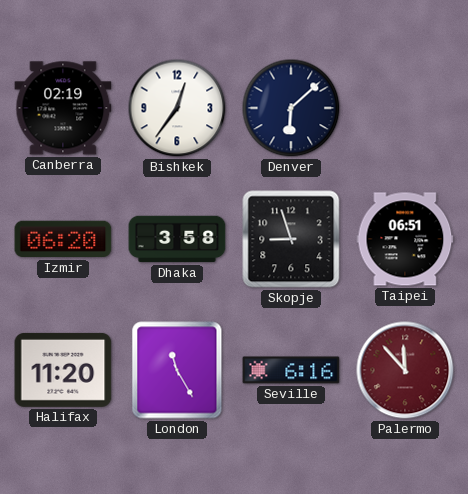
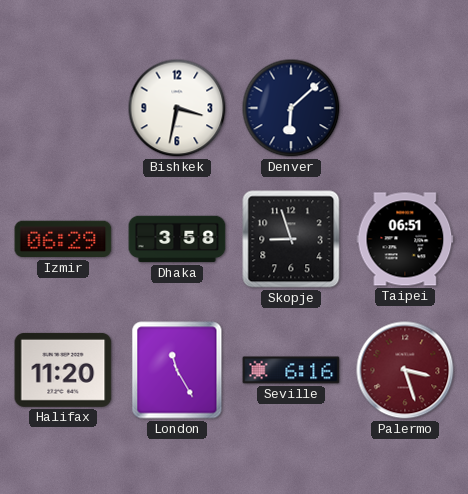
Canberra: 02:19 -> none (63, 108)
Bishkek: 12:36 -> 3:32 (177, 108)
Izmir: 06:20 -> 06:29 (63, 239)
Palermo: 11:53 -> 3:27 (405, 370)
